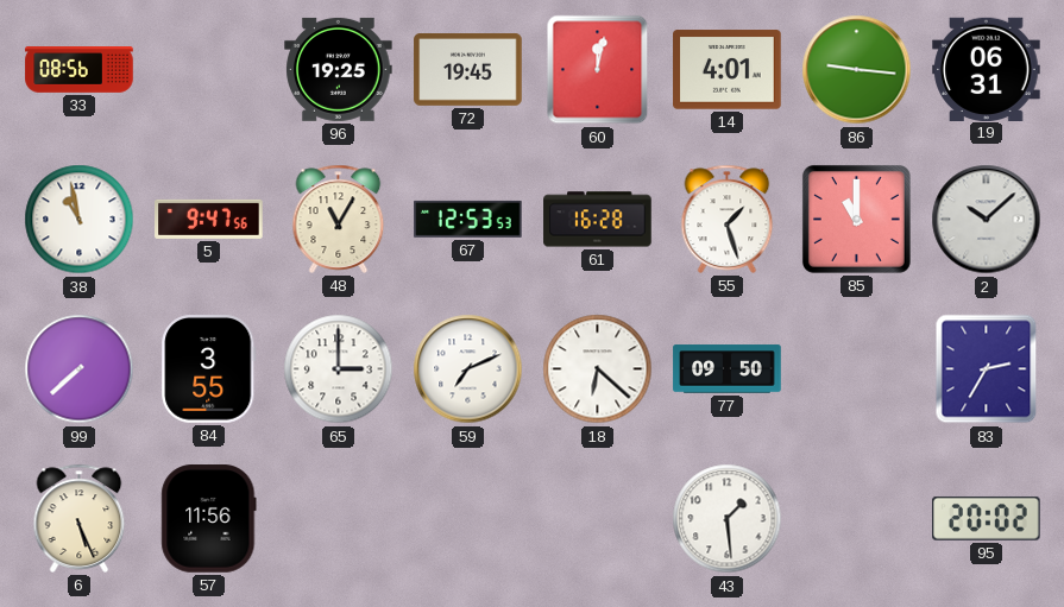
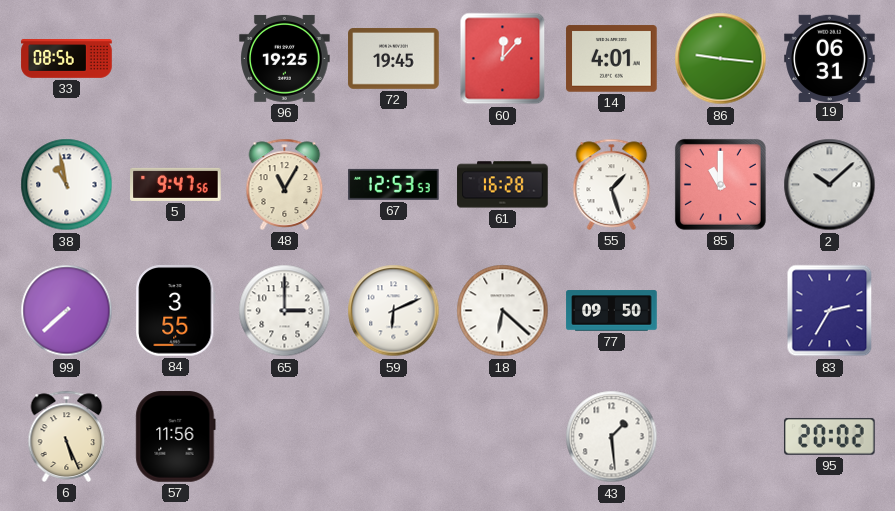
60: 12:02 -> 12:07 (503, 59)
59: 7:11 -> 6:11 (394, 311)
